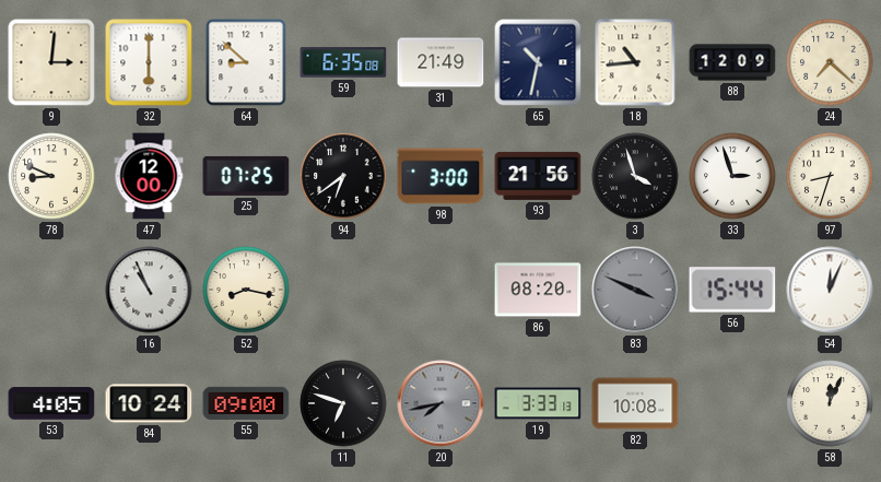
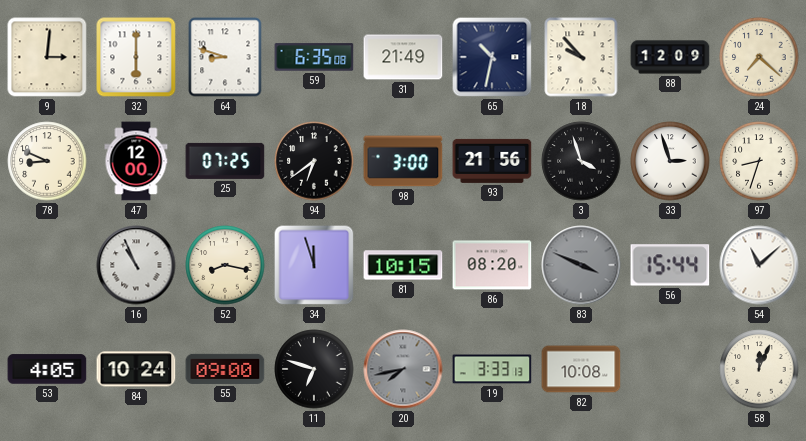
64: 8:52 -> 8:48 (225, 57)
18: 10:44 -> 9:53 (581, 57)
34: none -> 11:57 (314, 265)
81: none -> 10:15 (403, 265)
54: 12:04 -> 11:08 (759, 265)
